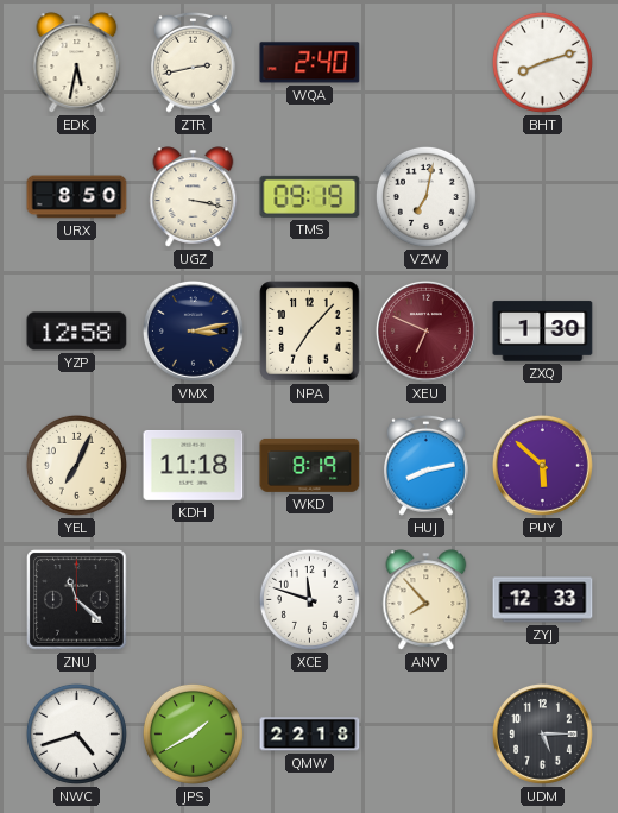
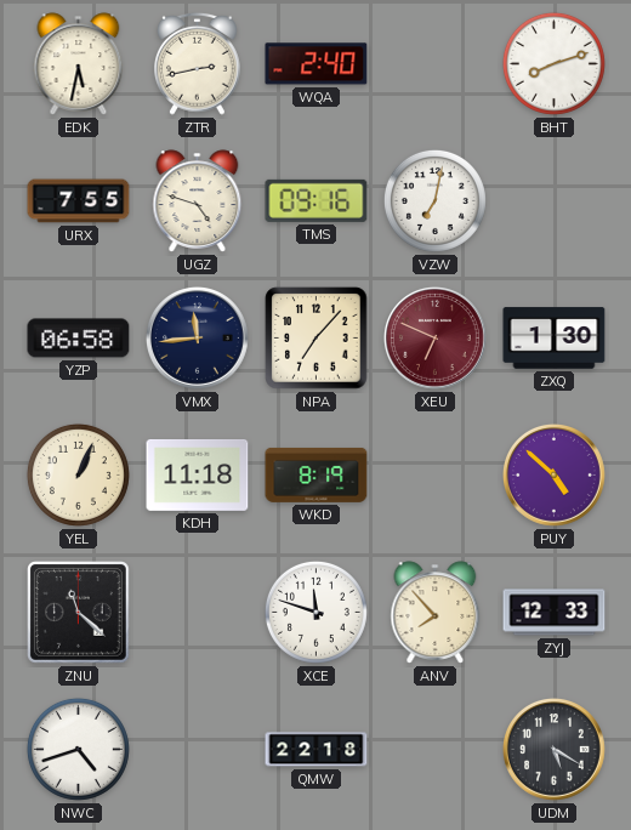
URX: 8:50 -> 7:55 (79, 201)
UGZ: 3:17 -> 4:48 (198, 201)
TMS: 09:19 -> 09:16 (317, 200)
YZP: 12:58 -> 06:58 (79, 339)
VMX: 3:13 -> 11:44 (198, 339)
YEL: 7:04 -> 1:04 (78, 474)
HUJ: 8:13 -> none (427, 465)
PUY: 5:52 -> 4:52 (555, 476)
JPS: 1:40 -> none (193, 733)
UDM: 5:15 -> 5:20 (555, 750)
